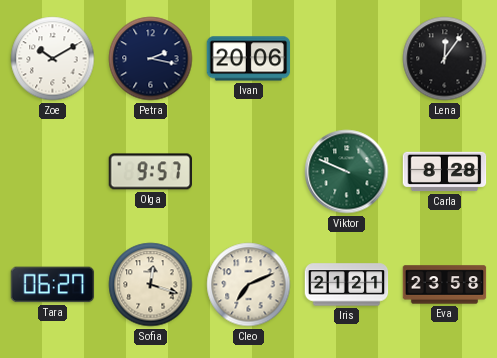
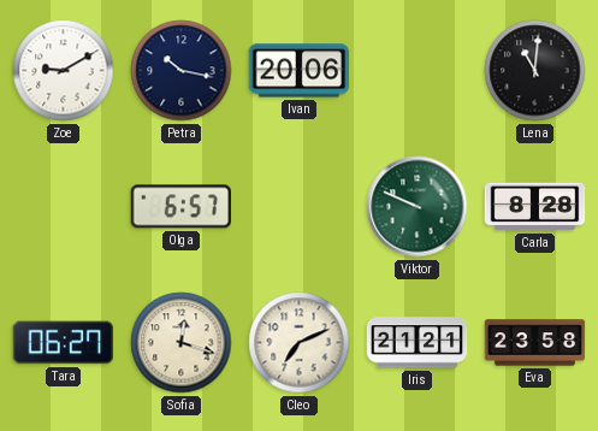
Zoe: 10:10 -> 9:10 (64, 71)
Petra: 2:17 -> 10:17 (182, 71)
Lena: 12:06 -> 11:01 (535, 71)
Olga: 9:57 -> 6:57 (180, 207)
